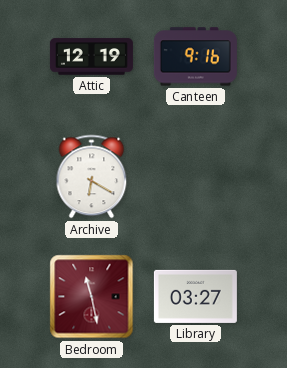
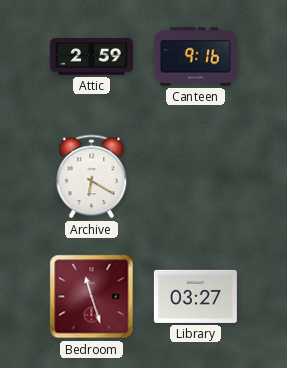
Attic: 12:19 -> 2:59 (91, 57)
Bedroom: 11:28 -> 11:27 (92, 297)
